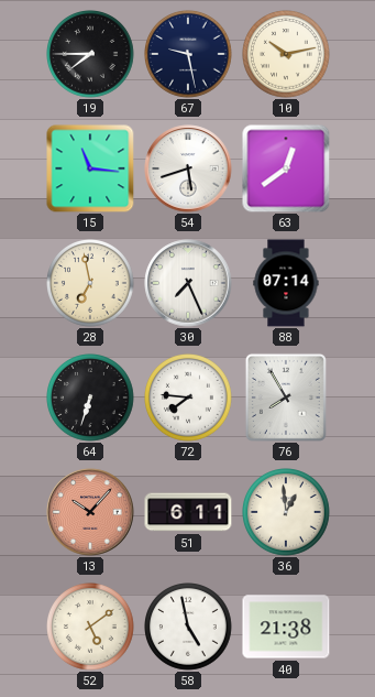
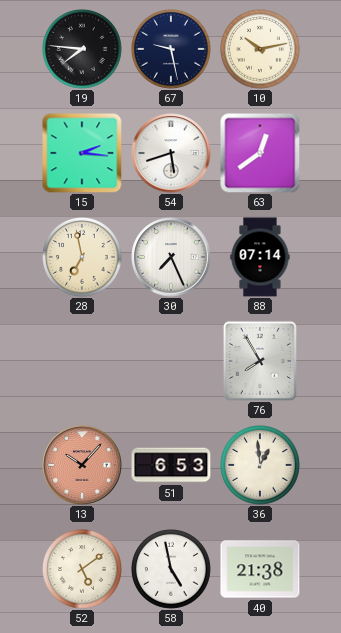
19: 7:45 -> 7:46 (83, 50)
15: 11:16 -> 2:16 (82, 153)
64: 6:33 -> none (91, 399)
72: 7:46 -> none (189, 399)
51: 6:11 -> 6:53 (171, 465)
